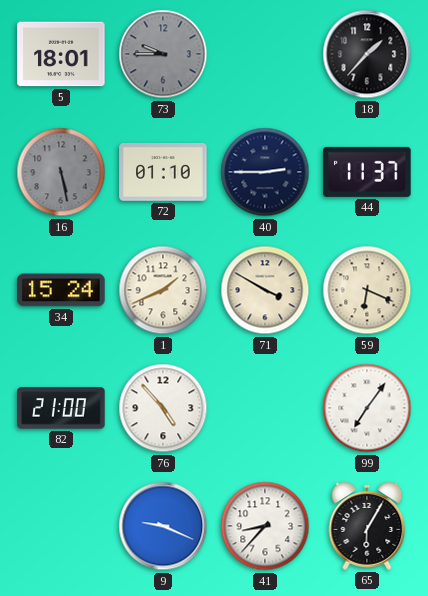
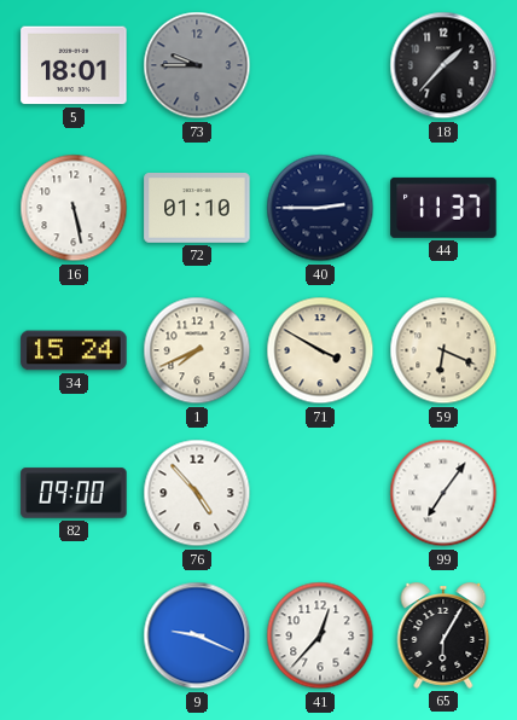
16 dial: grey -> white (74, 208)
1: 1:41 -> 7:41 (197, 350)
82: 21:00 -> 09:00 (74, 493)
41: 8:37 -> 12:37 (320, 635)
